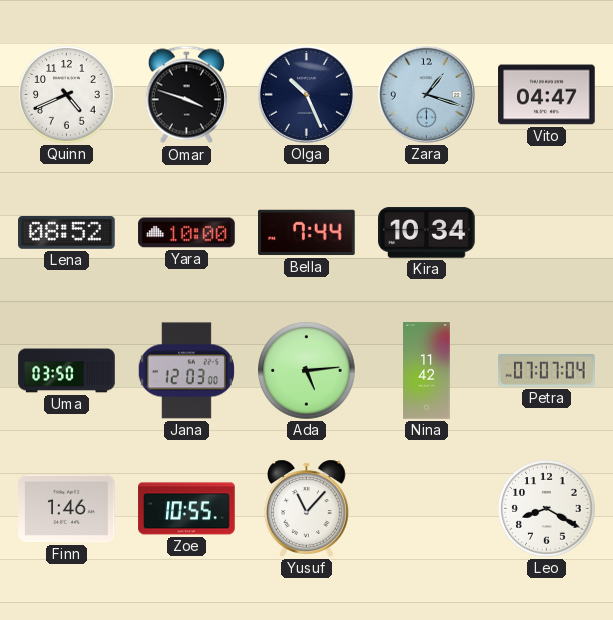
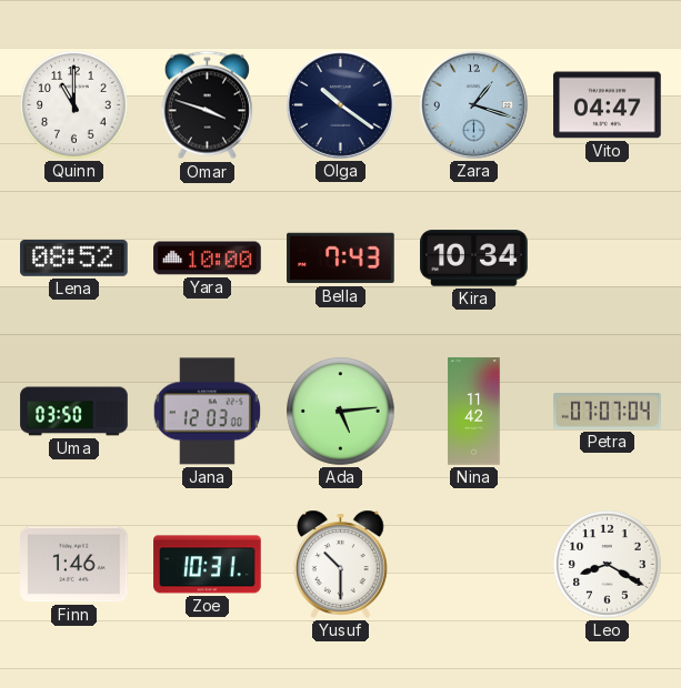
Quinn: 4:41 -> 11:00 (74, 105)
Olga: 10:26 -> 10:21 (340, 104)
Bella: 7:44 -> 7:43 (341, 259)
Zoe: 10:55 -> 10:31 (208, 565)
Yusuf: 11:07 -> 10:30 (341, 564)
